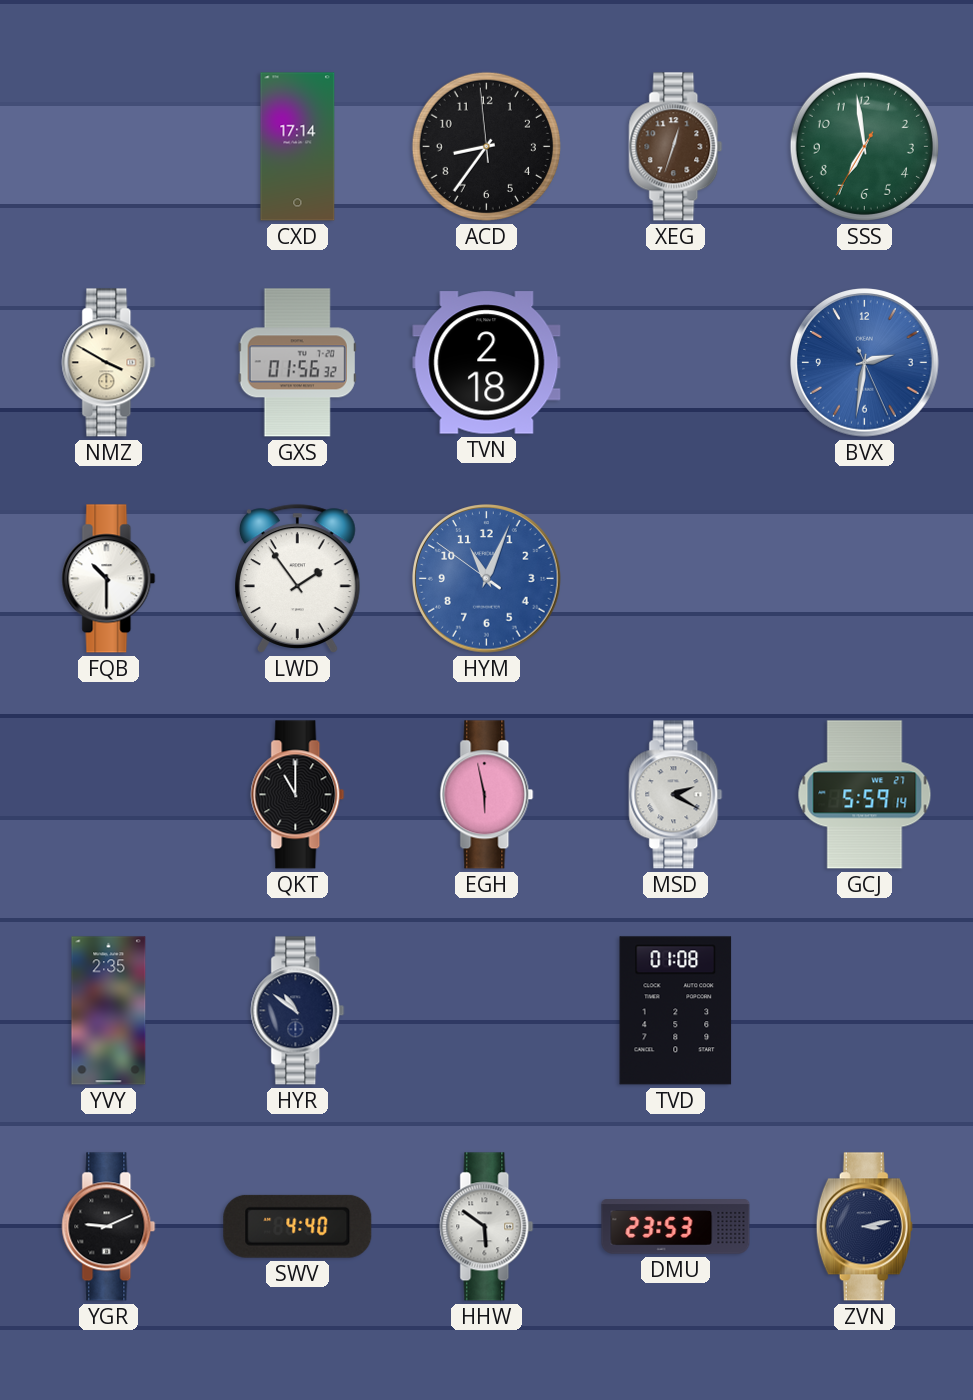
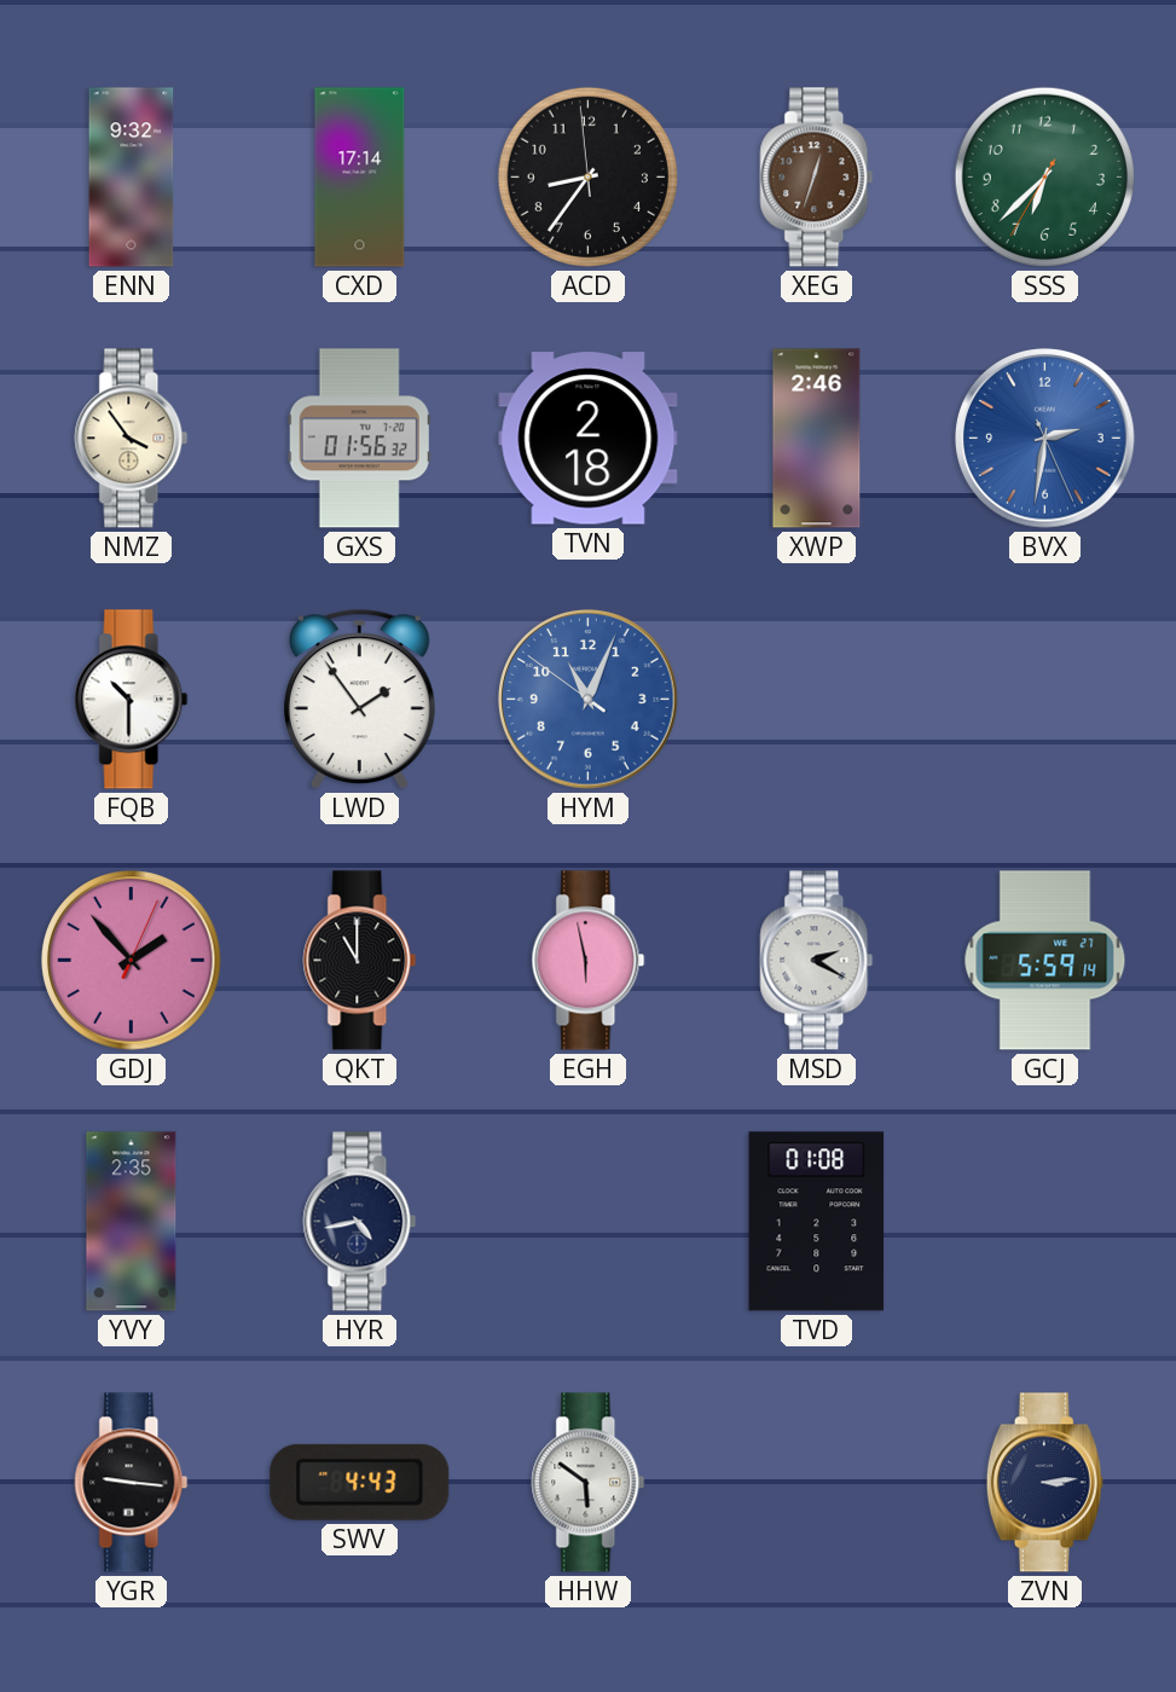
ENN: none -> 9:32 (132, 178)
SSS: 6:58 -> 6:37 (1044, 176)
NMZ: 3:50 -> 3:54 (132, 439)
XWP: none -> 2:46 (817, 439)
GDJ: none -> 1:53 (132, 961)
HYR: 10:51 -> 4:43 (360, 1222)
YGR: 9:11 -> 9:16 (132, 1483)
SWV: 4:40 -> 4:43 (360, 1482)
DMU: 23:53 -> none (676, 1227)
ZVN: 3:13 -> 3:14 (1044, 1483)
